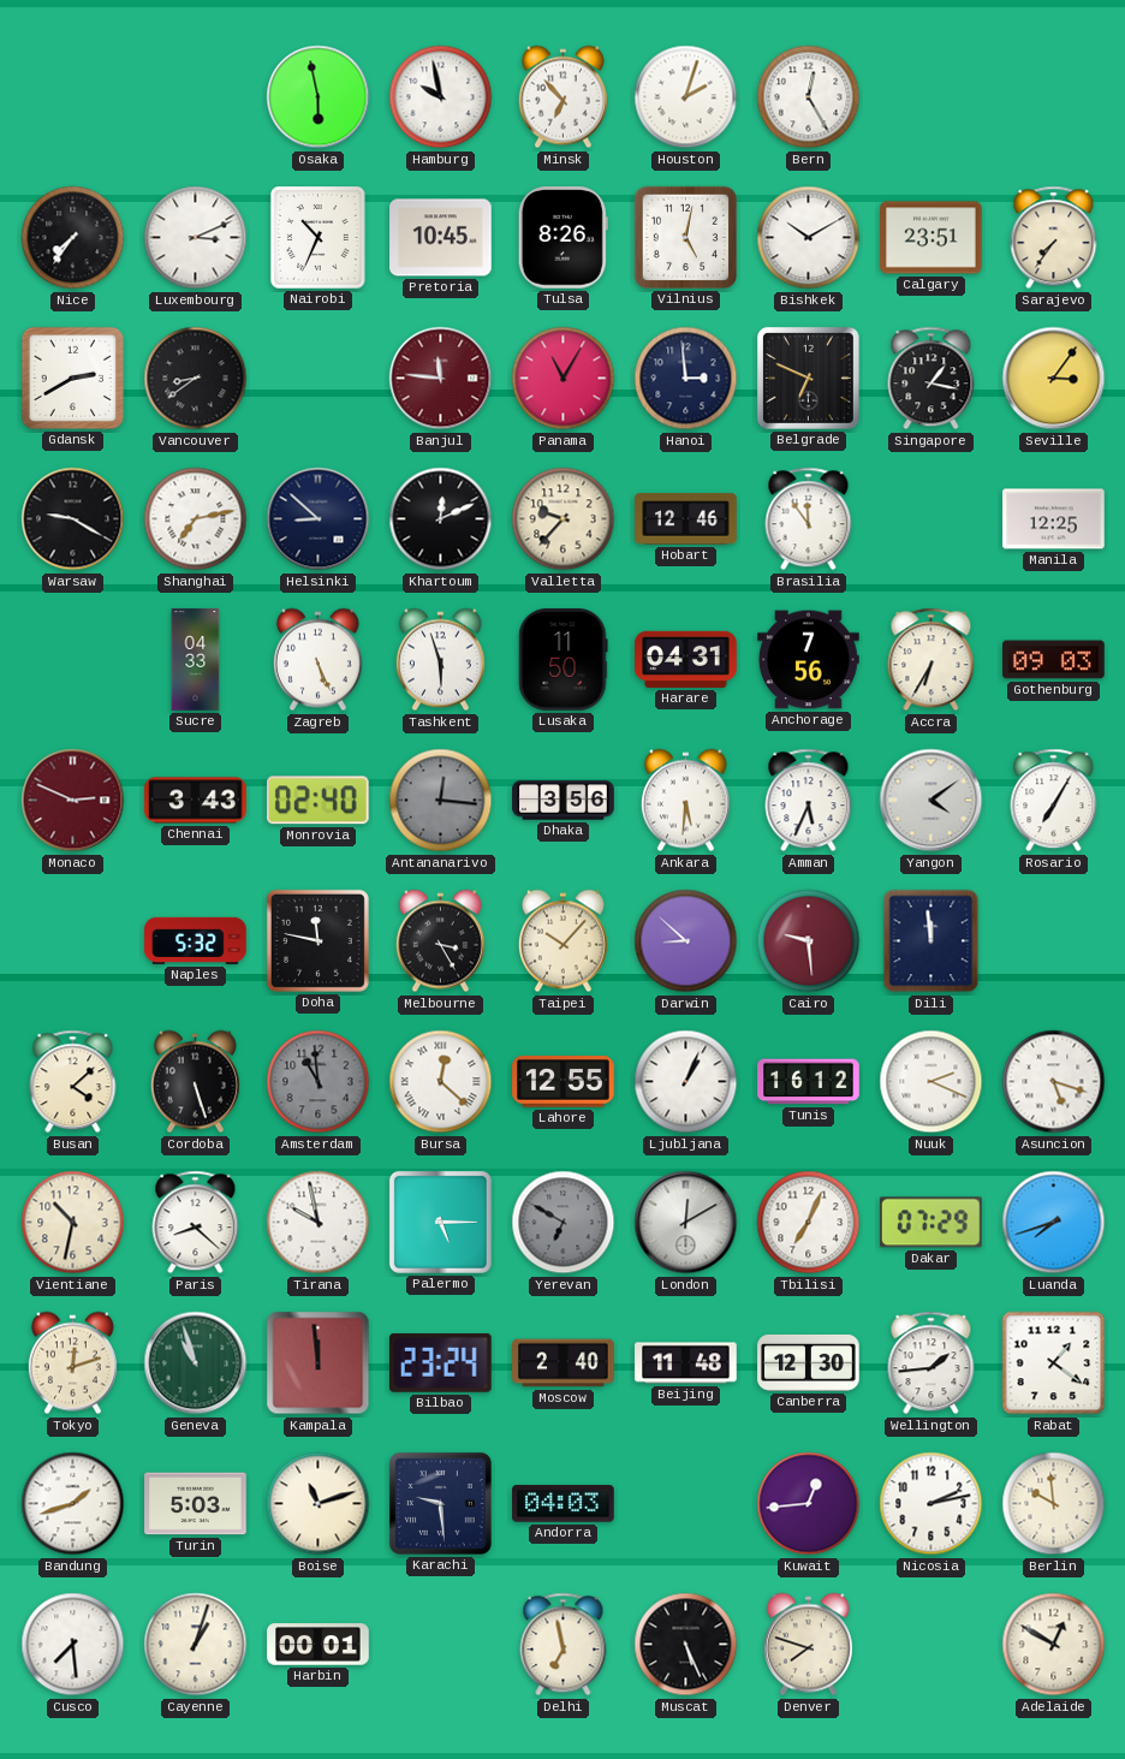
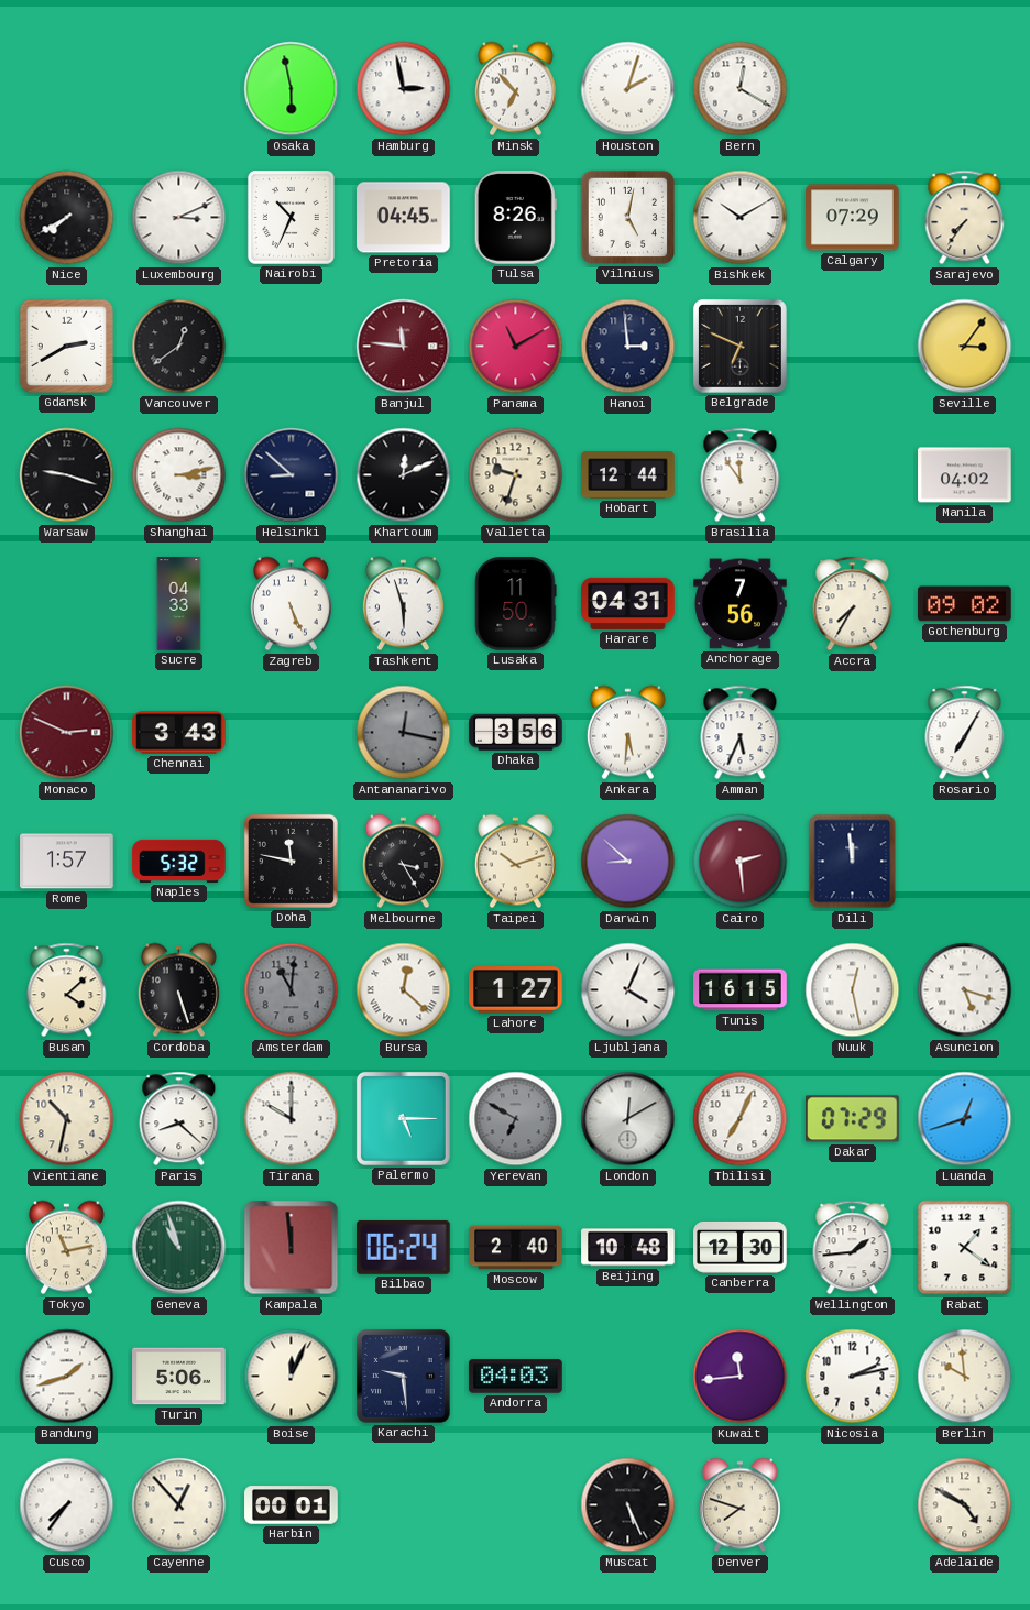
Hamburg: 9:58 -> 2:58 (404, 89)
Bern: 12:25 -> 12:20 (741, 89)
Nice: 7:36 -> 7:40 (67, 218)
Pretoria: 10:45 -> 04:45 (404, 218)
Calgary: 23:51 -> 07:29 (853, 218)
Vancouver: 8:39 -> 12:39 (179, 347)
Panama: 11:05 -> 11:10 (516, 347)
Singapore: 1:17 -> none (931, 379)
Warsaw: 9:20 -> 9:18 (67, 475)
Shanghai: 7:13 -> 3:13 (179, 475)
Valletta: 9:37 -> 9:33 (516, 475)
Hobart: 12:46 -> 12:44 (628, 475)
Manila: 12:25 -> 04:02 (965, 475)
Accra: 6:35 -> 7:35 (853, 604)
Gothenburg: 09:03 -> 09:02 (965, 604)
Monrovia: 02:40 -> none (317, 801)
Antananarivo: 12:16 -> 12:17 (404, 733)
Yangon: 4:09 -> none (931, 801)
Rome: none -> 1:57 (67, 862)
Taipei: 10:07 -> 10:12 (515, 862)
Cairo: 9:29 -> 2:29 (741, 862)
Amsterdam: 10:59 -> 11:01 (292, 990)
Lahore: 12:55 -> 1:27 (516, 990)
Ljubljana: 1:04 -> 4:04 (628, 990)
Tunis: 16:12 -> 16:15 (741, 990)
Nuuk: 2:19 -> 12:28 (853, 990)
Tirana: 9:58 -> 10:00 (292, 1119)
Luanda: 7:42 -> 12:42 (965, 1119)
Tokyo: 12:12 -> 11:13 (66, 1248)
Bilbao: 23:24 -> 06:24 (404, 1247)
Beijing: 11:48 -> 10:48 (628, 1248)
Turin: 5:03 -> 5:06 (179, 1377)
Boise: 11:12 -> 12:04 (292, 1377)
Kuwait: 12:44 -> 11:44 (741, 1377)
Cusco: 7:29 -> 7:36 (67, 1505)
Cayenne: 1:03 -> 12:53 (179, 1505)
Delhi: 6:58 -> none (564, 1645)
Adelaide: 12:50 -> 4:50 (965, 1505)
